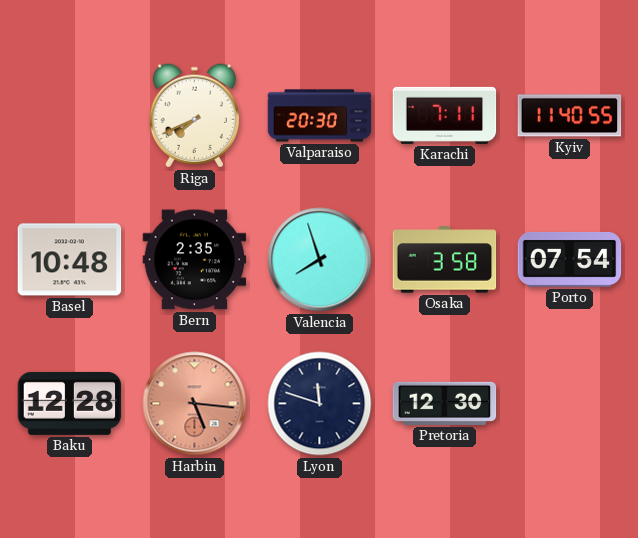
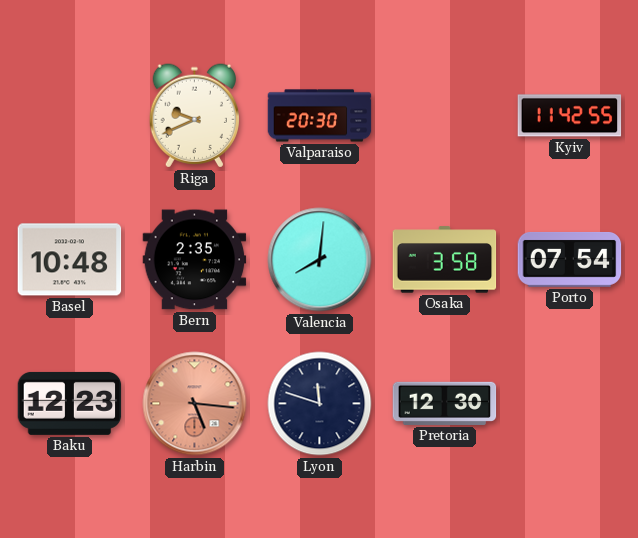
Riga: 7:41 -> 9:41 (194, 116)
Karachi: 7:11 -> none (445, 115)
Kyiv: 11:40 -> 11:42 (570, 116)
Valencia: 7:57 -> 8:01 (320, 260)
Baku: 12:28 -> 12:23 (70, 403)
